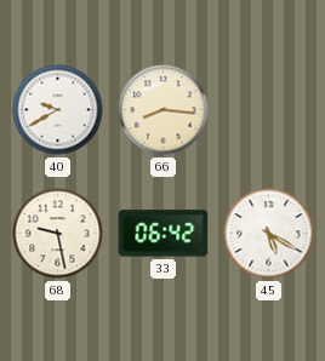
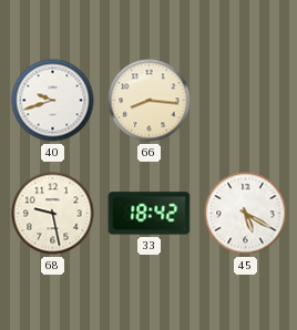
40: 9:40 -> 9:42 (53, 101)
33: 06:42 -> 18:42 (150, 214)
